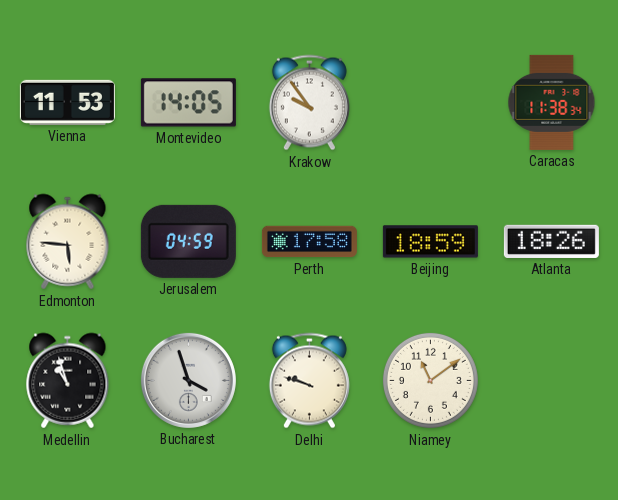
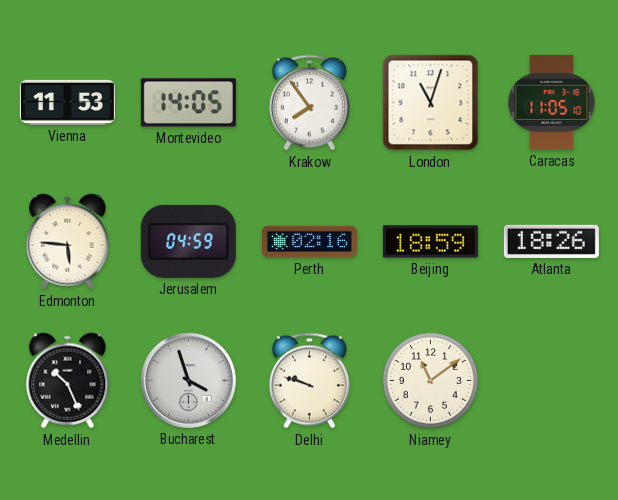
Krakow: 9:54 -> 7:54 (309, 103)
London: none -> 11:03 (431, 103)
Caracas: 11:38 -> 11:05 (552, 102)
Perth: 17:58 -> 02:16 (309, 242)
Medellin: 10:57 -> 10:26 (68, 381)
